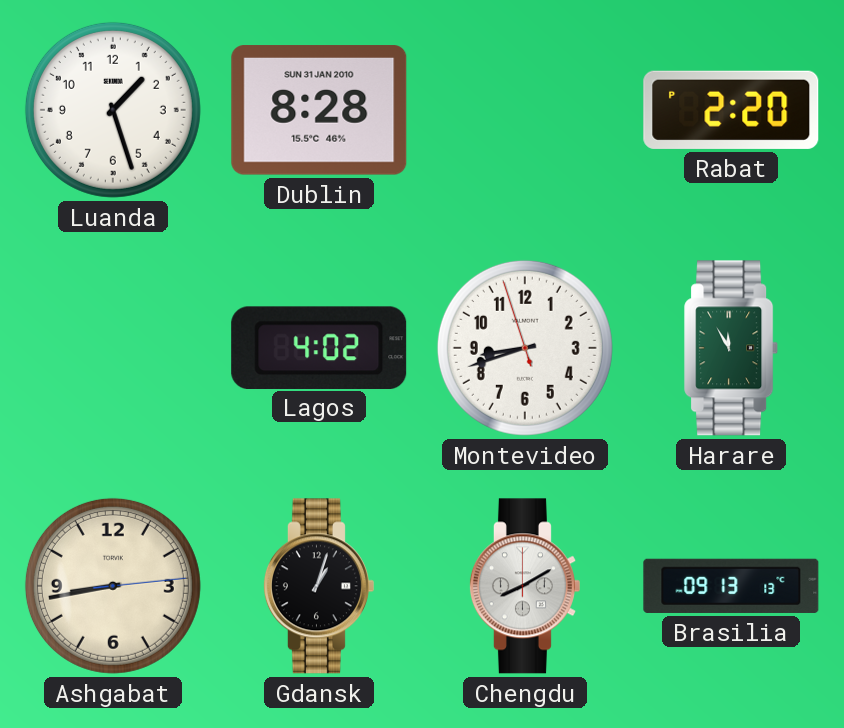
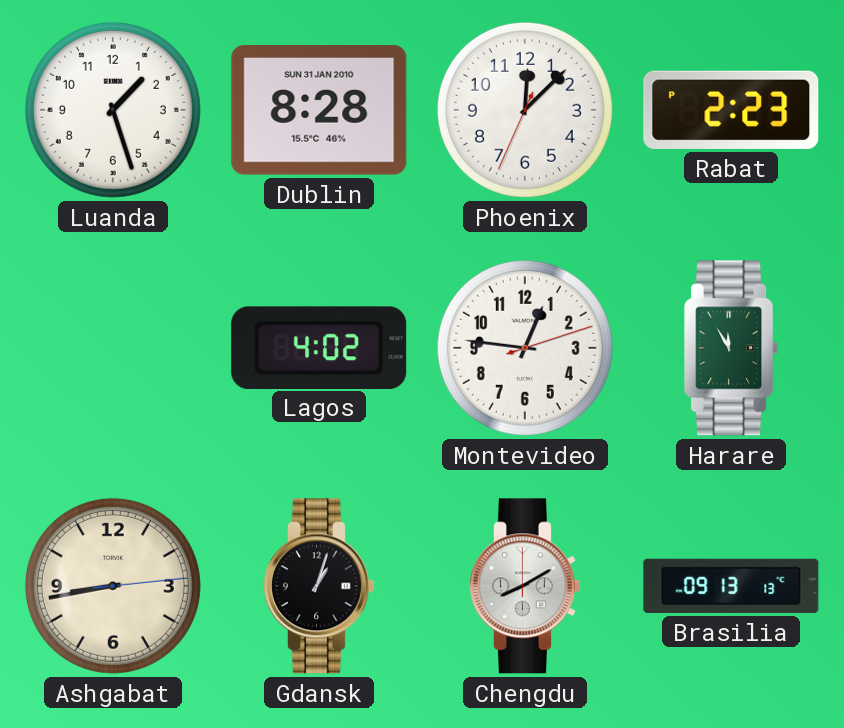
Phoenix: none -> 12:07 (525, 110)
Rabat: 2:20 -> 2:23 (731, 110)
Montevideo: 8:41 -> 12:46 (525, 348)
